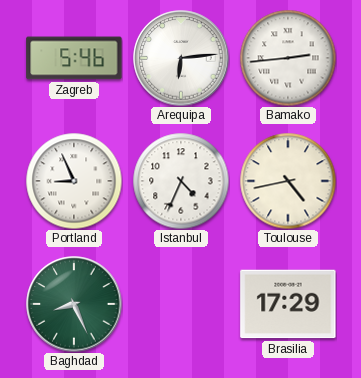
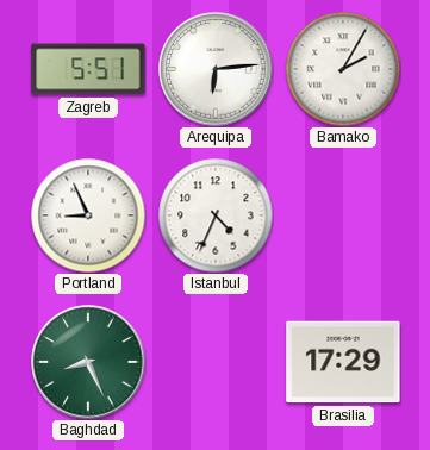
Zagreb: 5:46 -> 5:51 (88, 69)
Bamako: 2:44 -> 2:05 (343, 69)
Toulouse: 4:43 -> none (288, 181)
